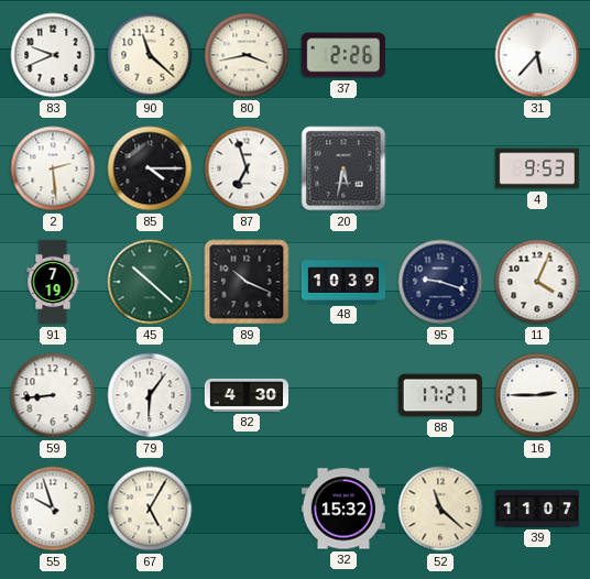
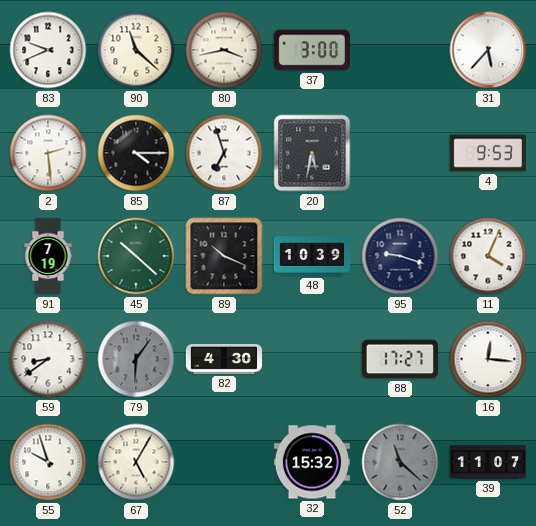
37: 2:26 -> 3:00 (312, 50)
59: 8:44 -> 8:39 (48, 359)
79 dial: white -> grey (136, 359)
16: 2:45 -> 12:16 (488, 359)
52 dial: cream -> grey (400, 462)
